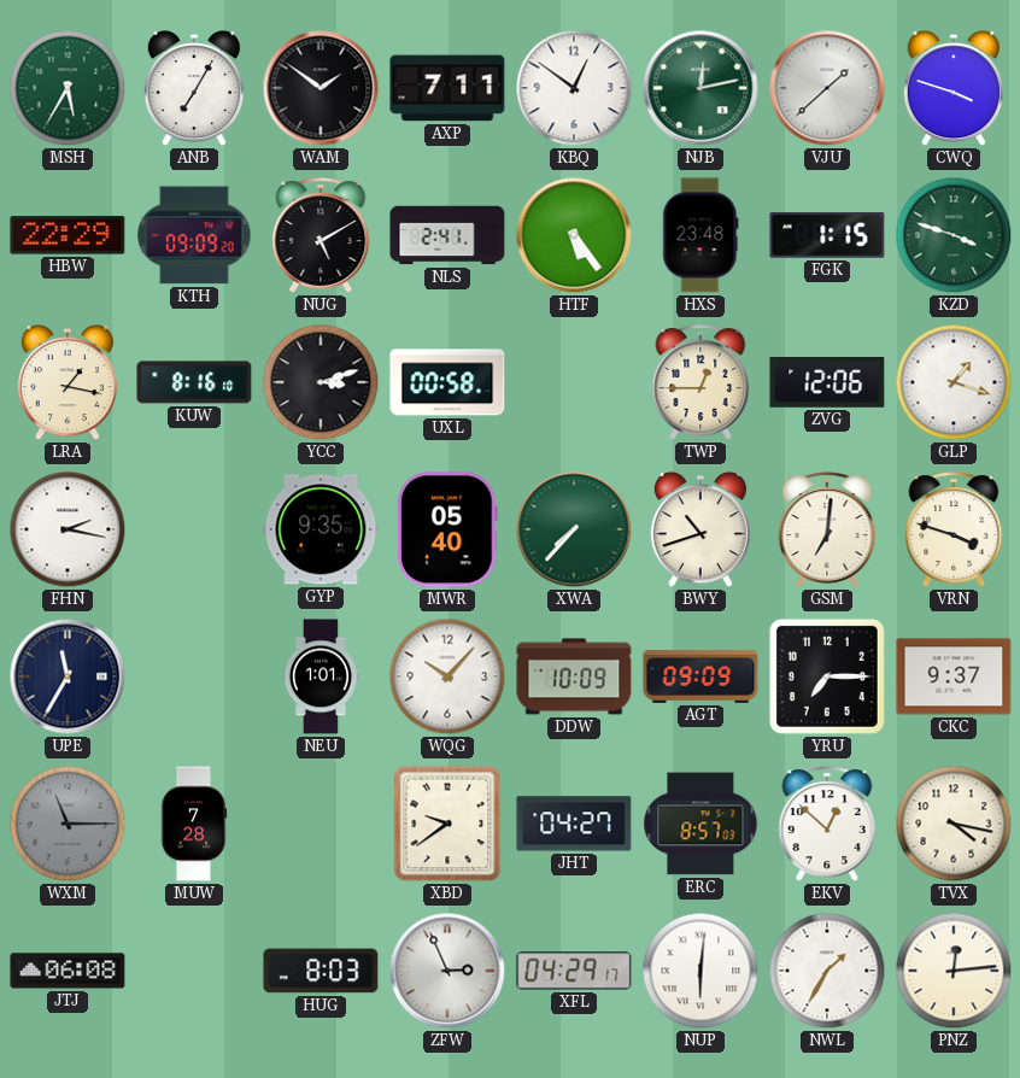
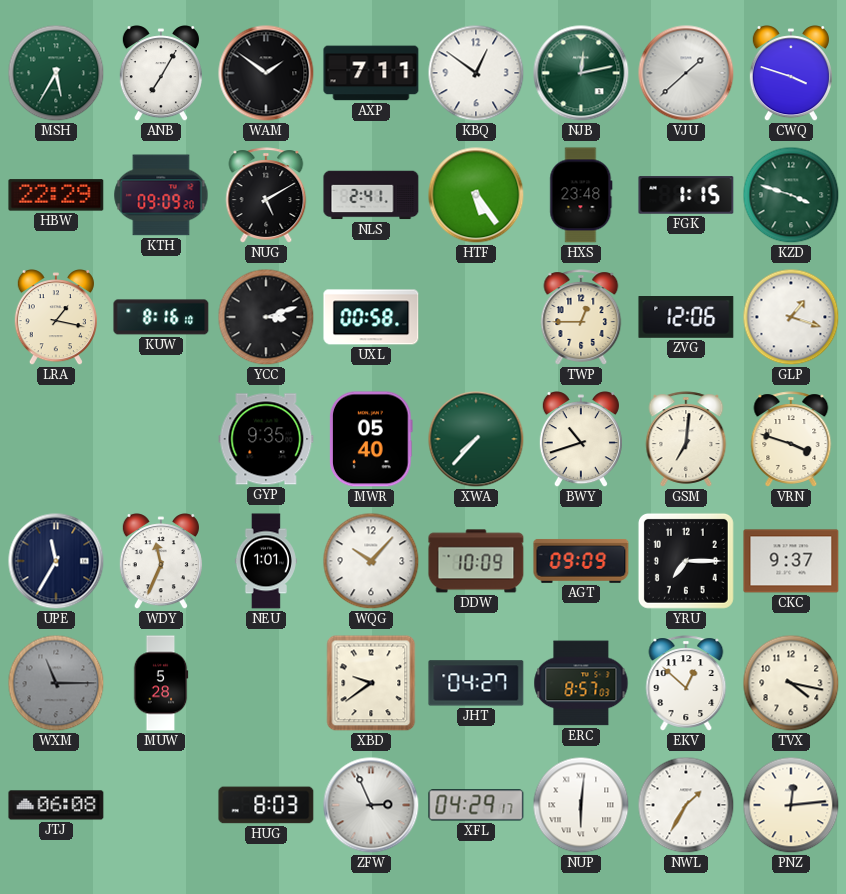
FHN: 2:17 -> none (68, 529)
WDY: none -> 11:34 (161, 562)
MUW: 7:28 -> 5:28 (161, 683)
